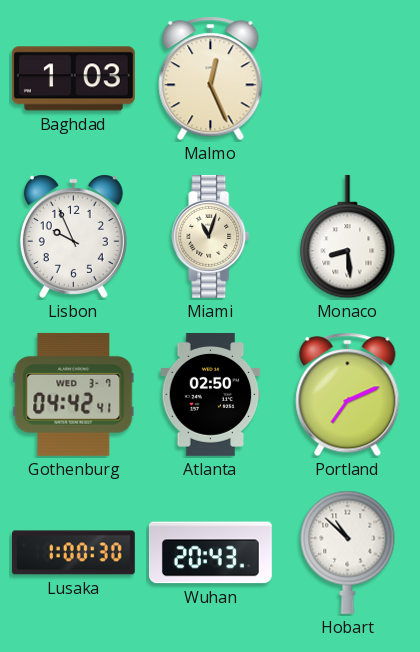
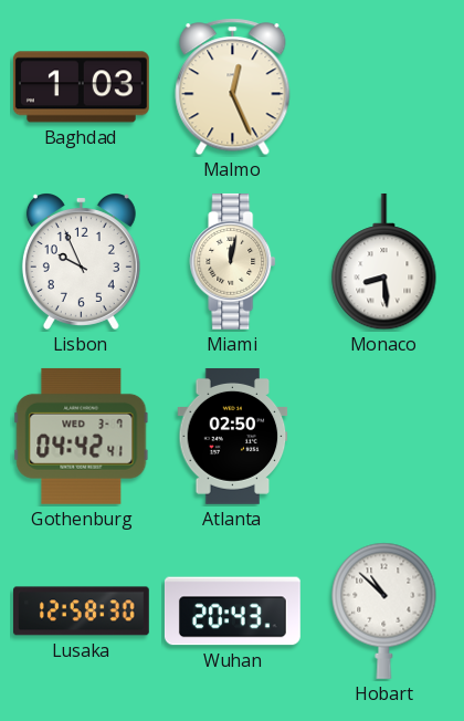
Miami: 11:03 -> 12:02 (233, 261)
Portland: 7:11 -> none (348, 395)
Lusaka: 1:00 -> 12:58 (81, 612)
